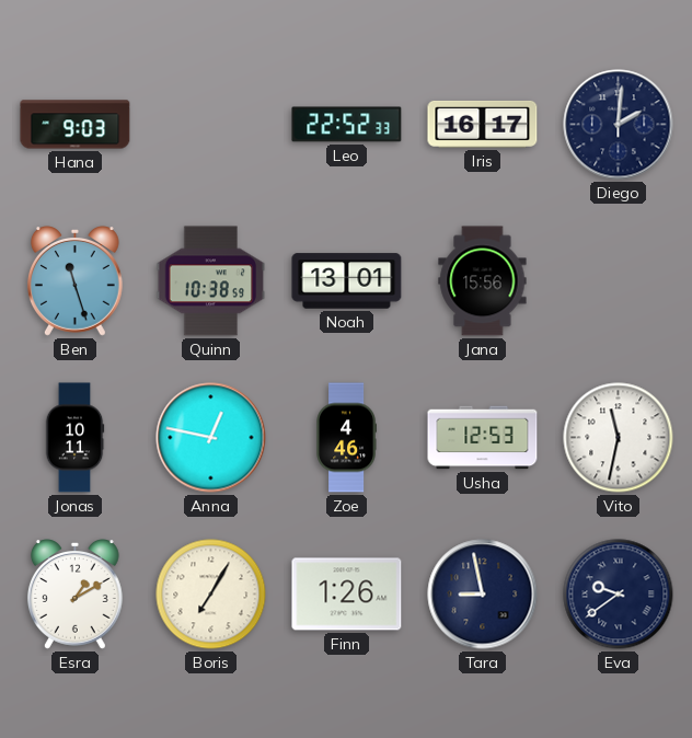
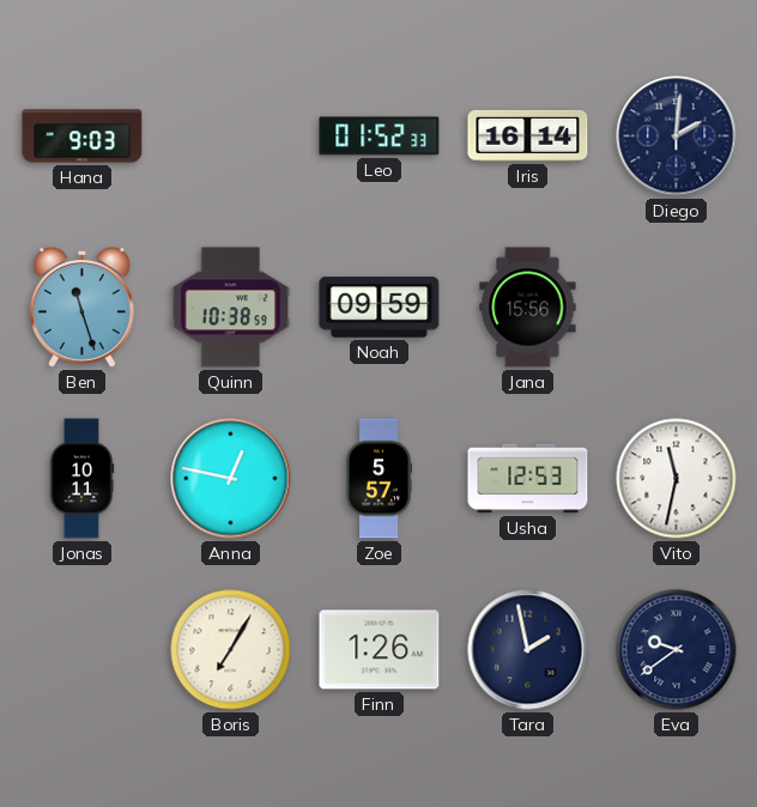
Leo: 22:52 -> 01:52 (380, 136)
Iris: 16:17 -> 16:14 (528, 135)
Noah: 13:01 -> 09:59 (380, 308)
Zoe: 4:46 -> 5:57 (378, 479)
Esra: 1:10 -> none (74, 595)
Tara: 8:58 -> 1:58 (528, 650)
